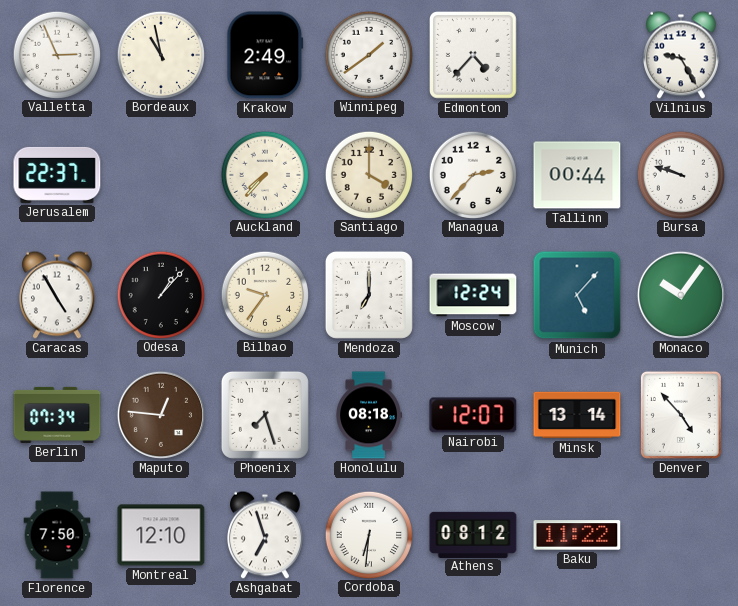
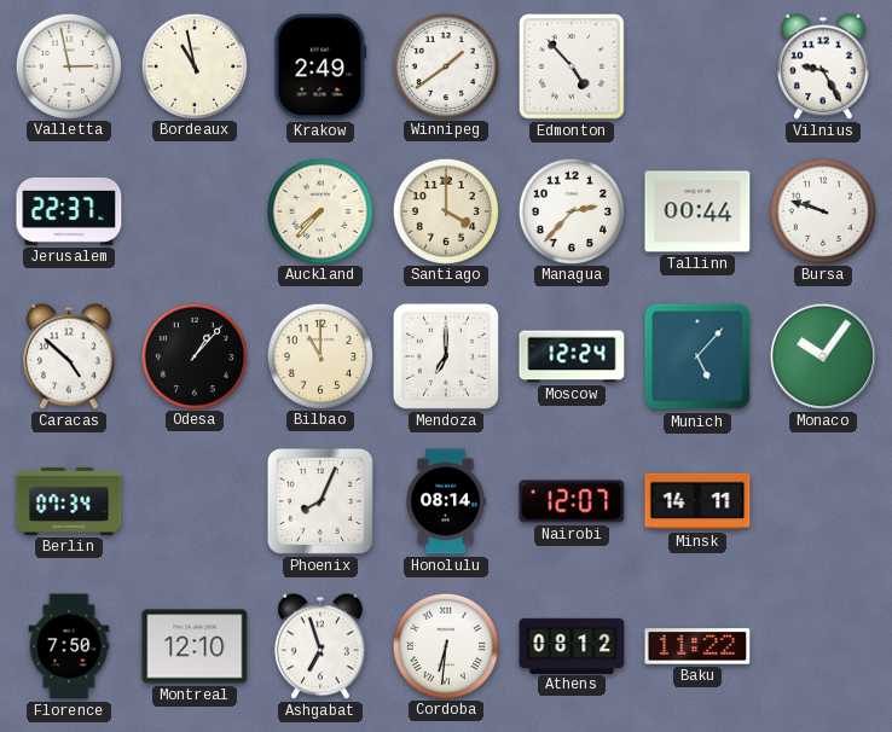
Valletta: 2:56 -> 2:58 (68, 65)
Edmonton: 4:37 -> 4:53 (573, 68)
Caracas: 4:55 -> 4:52 (70, 356)
Bilbao: 9:36 -> 11:00 (319, 355)
Maputo: 12:46 -> none (161, 415)
Phoenix: 7:27 -> 8:04 (320, 501)
Honolulu: 08:18 -> 08:14 (446, 501)
Minsk: 13:14 -> 14:11 (697, 501)
Denver: 4:53 -> none (681, 415)
